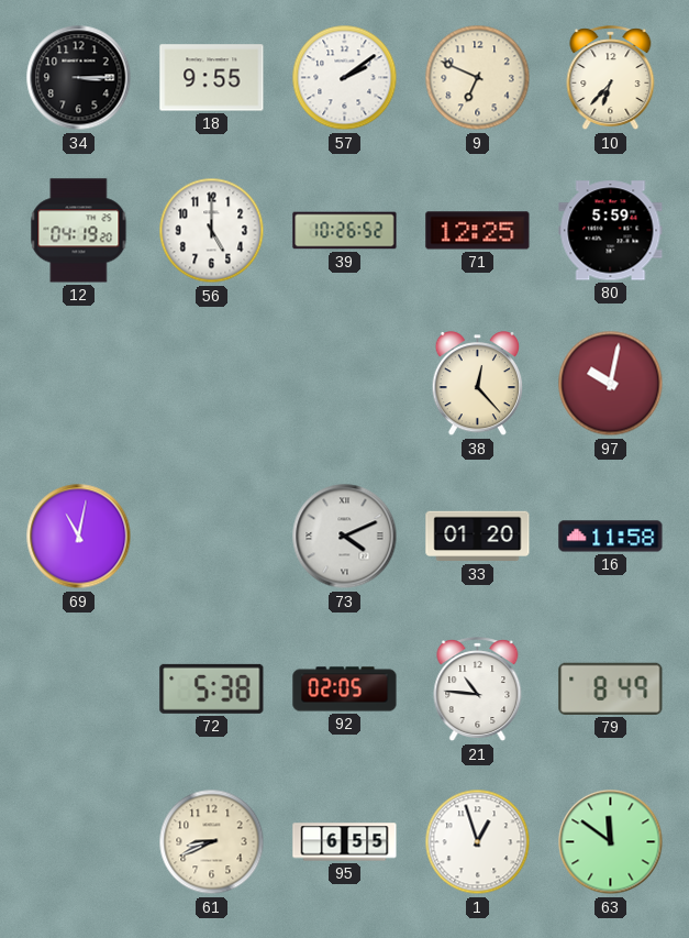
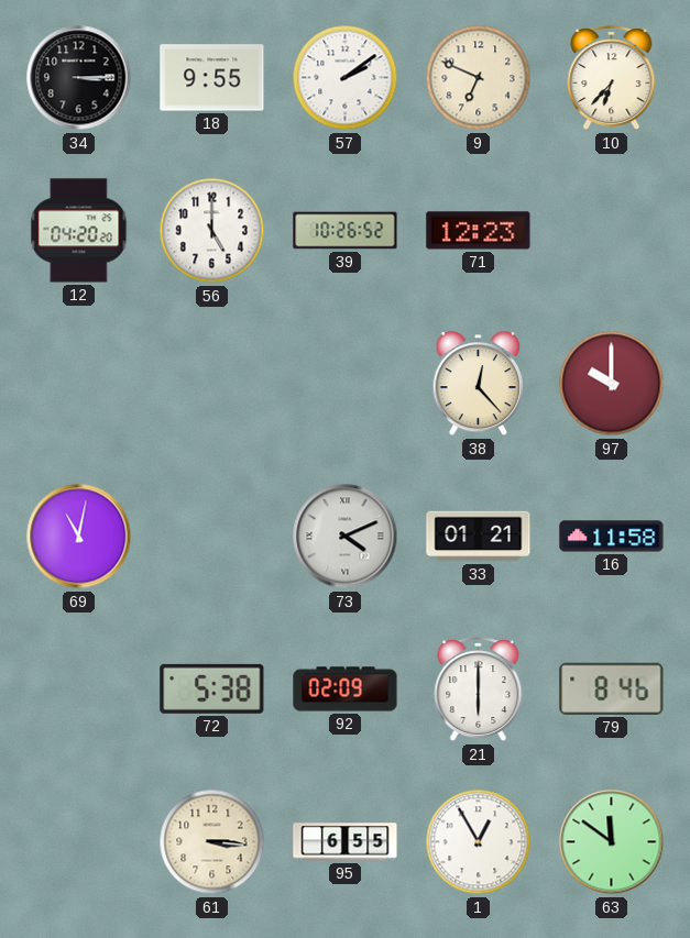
12: 04:19 -> 04:20 (79, 231)
71: 12:25 -> 12:23 (479, 231)
80: 5:59 -> none (611, 231)
97: 10:02 -> 10:00 (612, 384)
33: 01:20 -> 01:21 (479, 537)
92: 02:05 -> 02:09 (346, 689)
21: 10:46 -> 6:00 (479, 689)
79: 8:49 -> 8:46 (612, 688)
61: 8:41 -> 3:16 (212, 842)
1: 12:57 -> 12:55 (479, 842)
